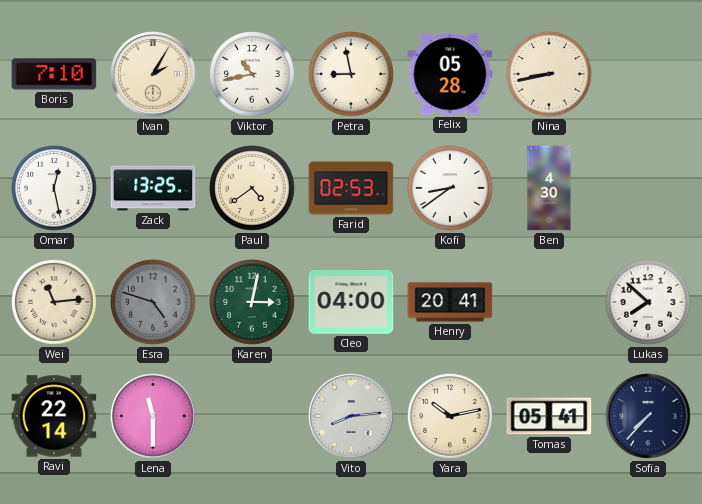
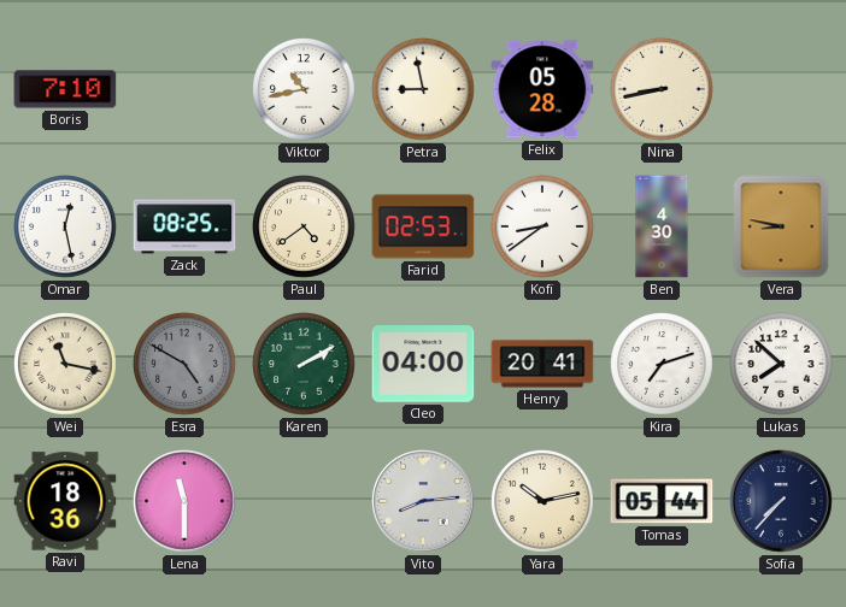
Ivan: 2:05 -> none (153, 74)
Zack: 13:25 -> 08:25 (184, 226)
Vera: none -> 8:47 (781, 226)
Wei: 11:14 -> 11:17 (65, 364)
Esra: 4:48 -> 4:50 (184, 364)
Karen: 3:02 -> 2:10 (304, 364)
Kira: none -> 7:12 (662, 364)
Ravi: 22:14 -> 18:36 (65, 501)
Tomas: 05:41 -> 05:44 (662, 501)
